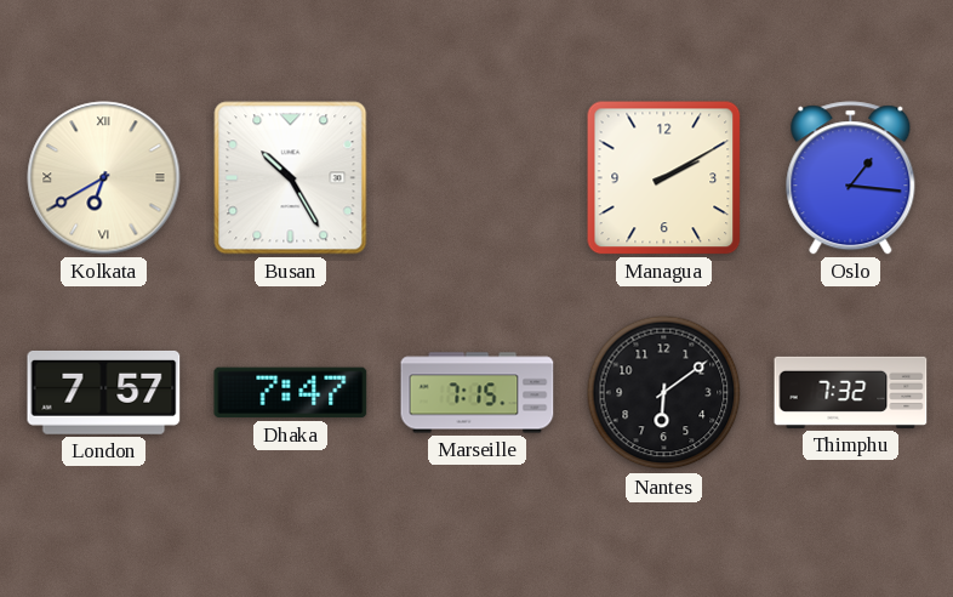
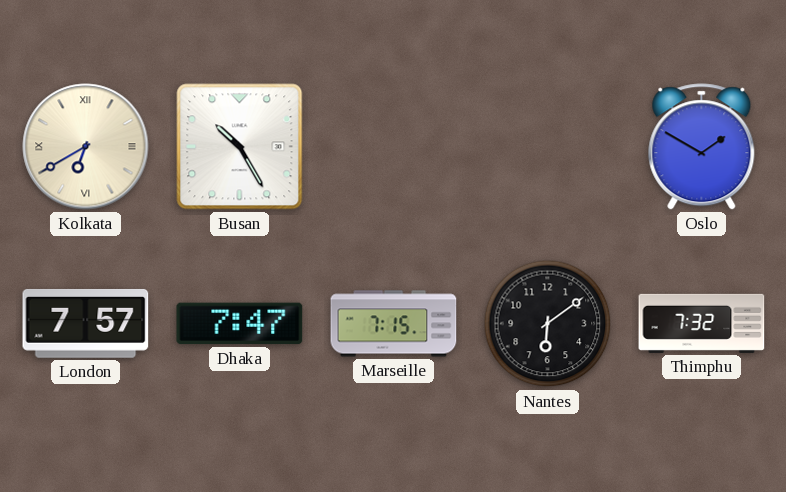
Managua: 2:10 -> none (664, 178)
Oslo: 1:16 -> 1:50 (702, 147)
